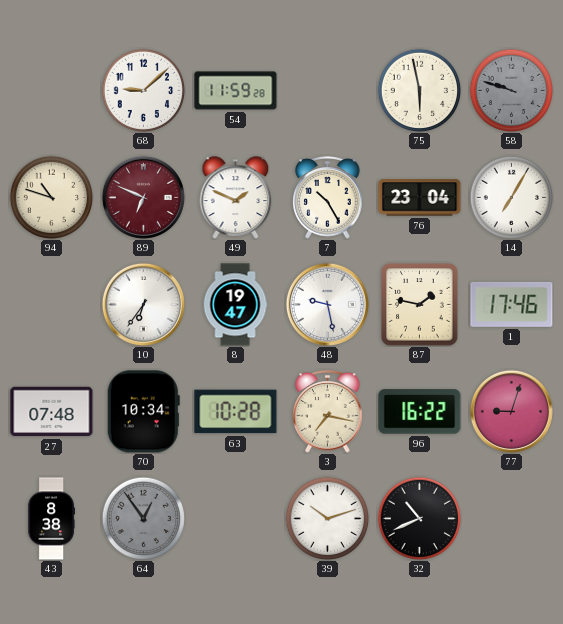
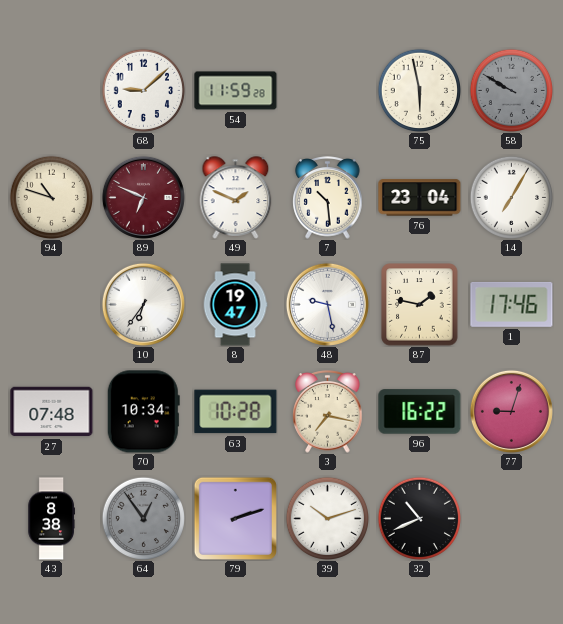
58: 9:48 -> 9:50 (511, 90)
7: 10:25 -> 10:29 (328, 198)
79: none -> 2:12 (235, 518)
